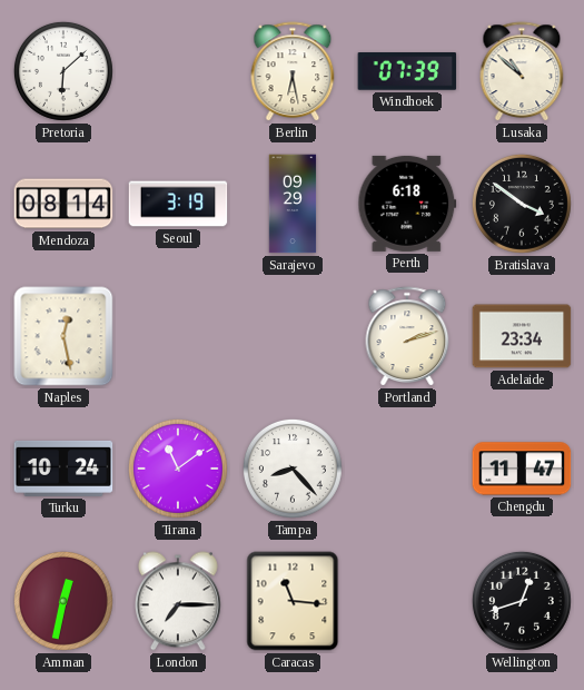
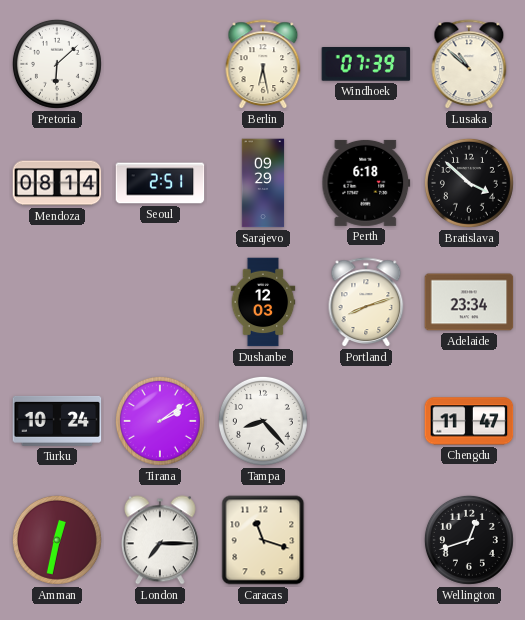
Seoul: 3:19 -> 2:51 (160, 183)
Bratislava: 3:51 -> 3:52 (469, 183)
Naples: 12:28 -> none (63, 336)
Dushanbe: none -> 12:03 (263, 302)
Portland: 2:12 -> 8:12 (366, 303)
Tirana: 11:09 -> 2:09 (160, 421)
Caracas: 11:16 -> 11:18 (263, 540)
